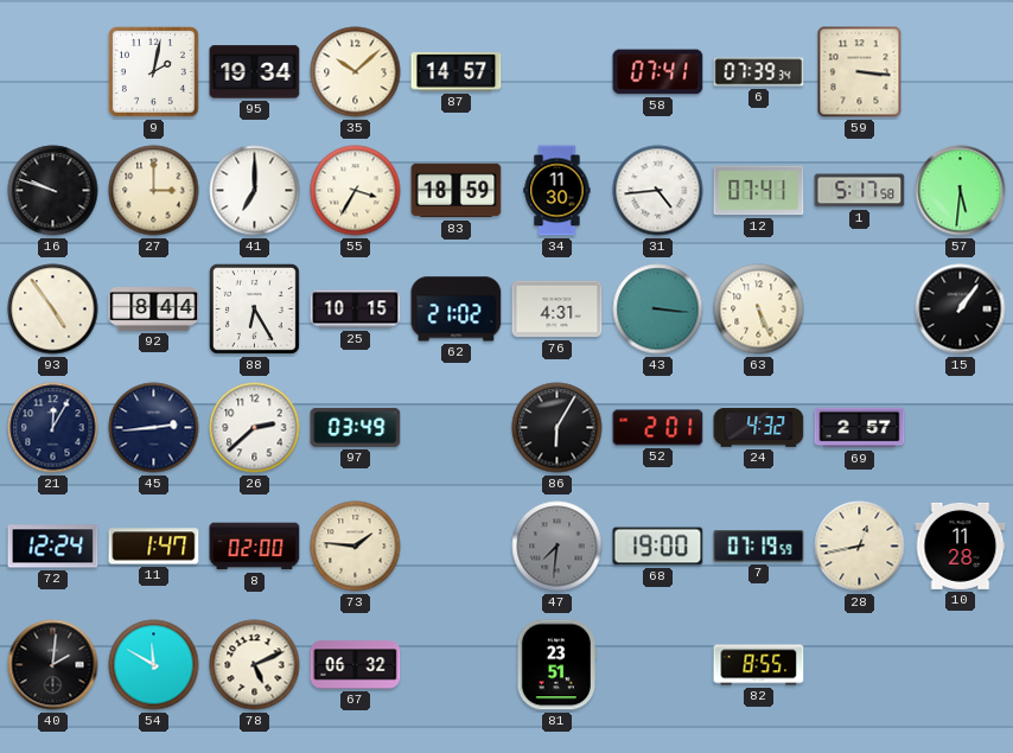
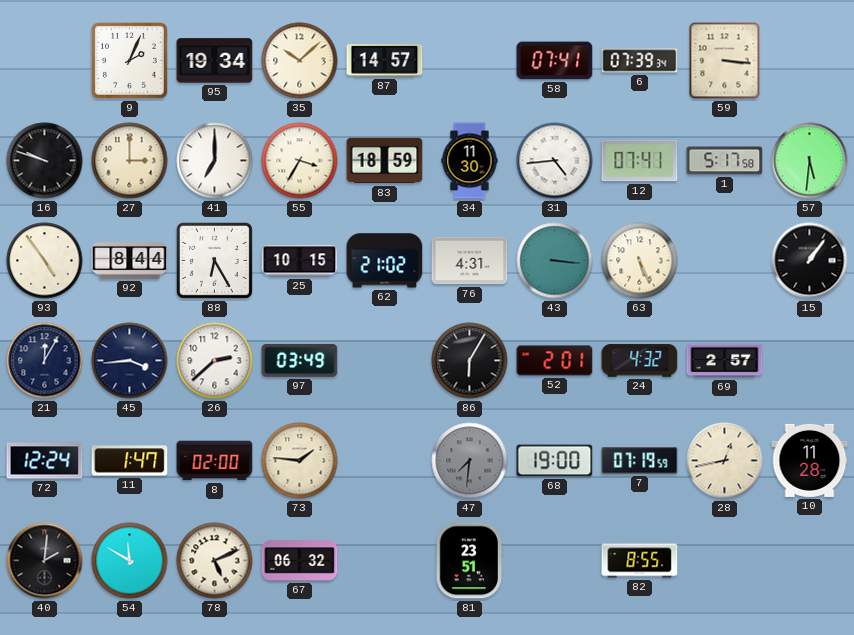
9: 2:02 -> 2:04 (129, 60)
45: 2:44 -> 3:44 (130, 361)
